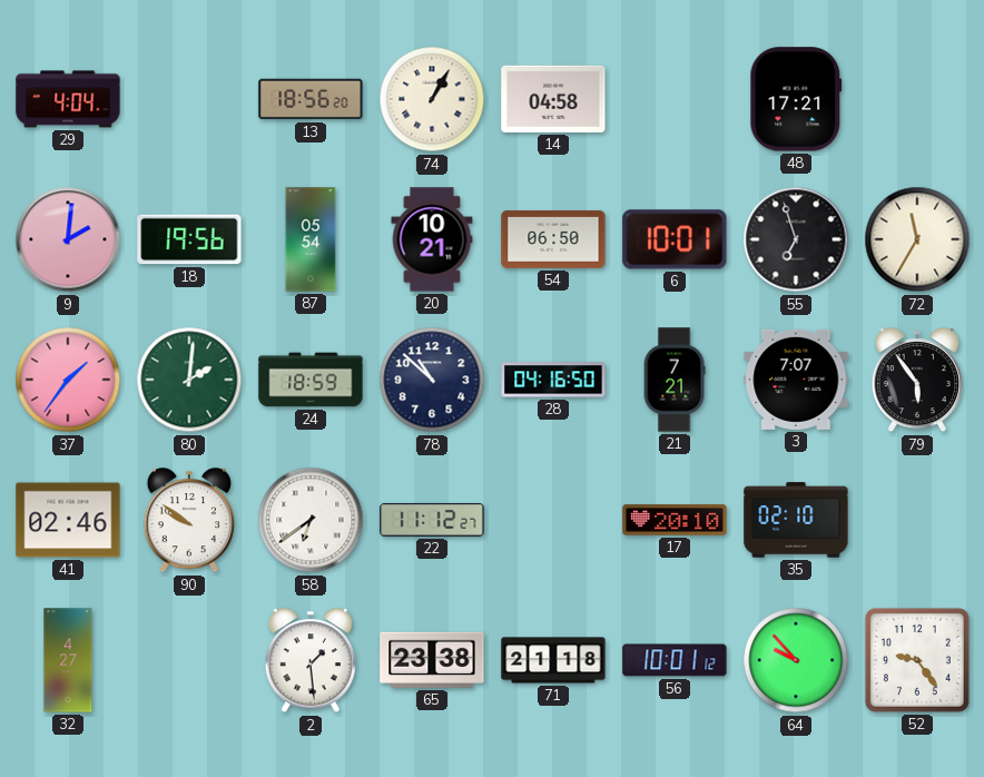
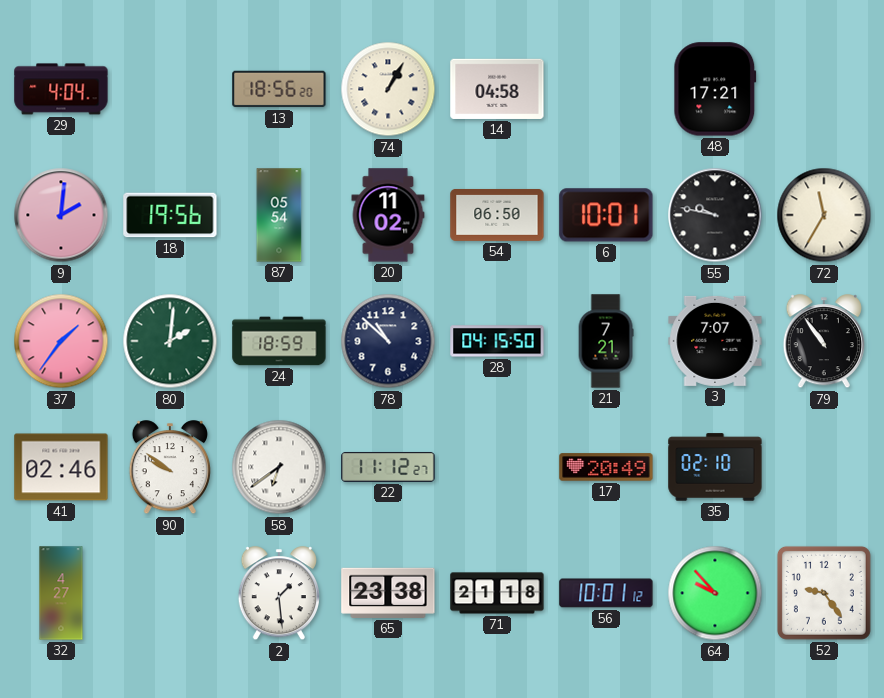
20: 10:21 -> 11:02 (388, 215)
55: 6:57 -> 9:47 (715, 215)
28: 04:16 -> 04:15 (497, 341)
79: 5:54 -> 10:54 (824, 342)
17: 20:10 -> 20:49 (606, 467)
